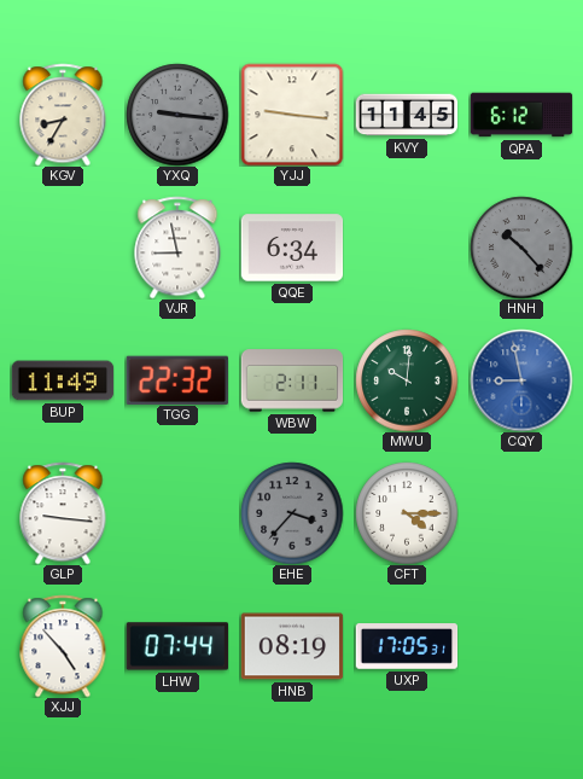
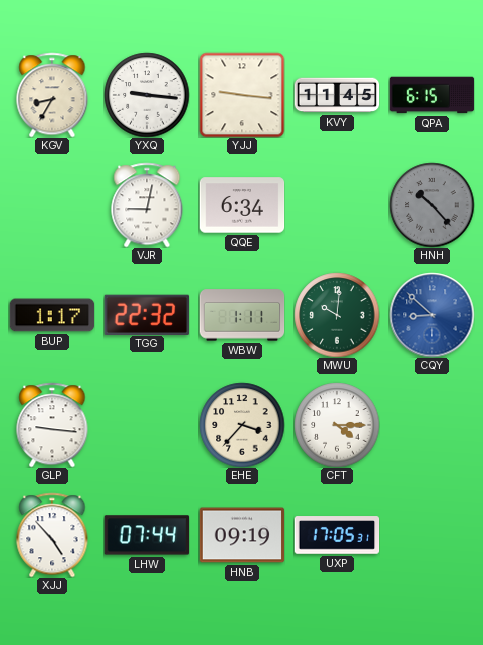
YXQ dial: grey -> white (147, 95)
QPA: 6:12 -> 6:15 (432, 95)
VJR: 8:58 -> 9:02 (147, 205)
BUP: 11:49 -> 1:17 (52, 315)
WBW: 2:11 -> 1:11 (242, 315)
CQY: 8:58 -> 8:52 (432, 315)
EHE dial: grey -> cream (242, 425)
HNB: 08:19 -> 09:19 (242, 535)
